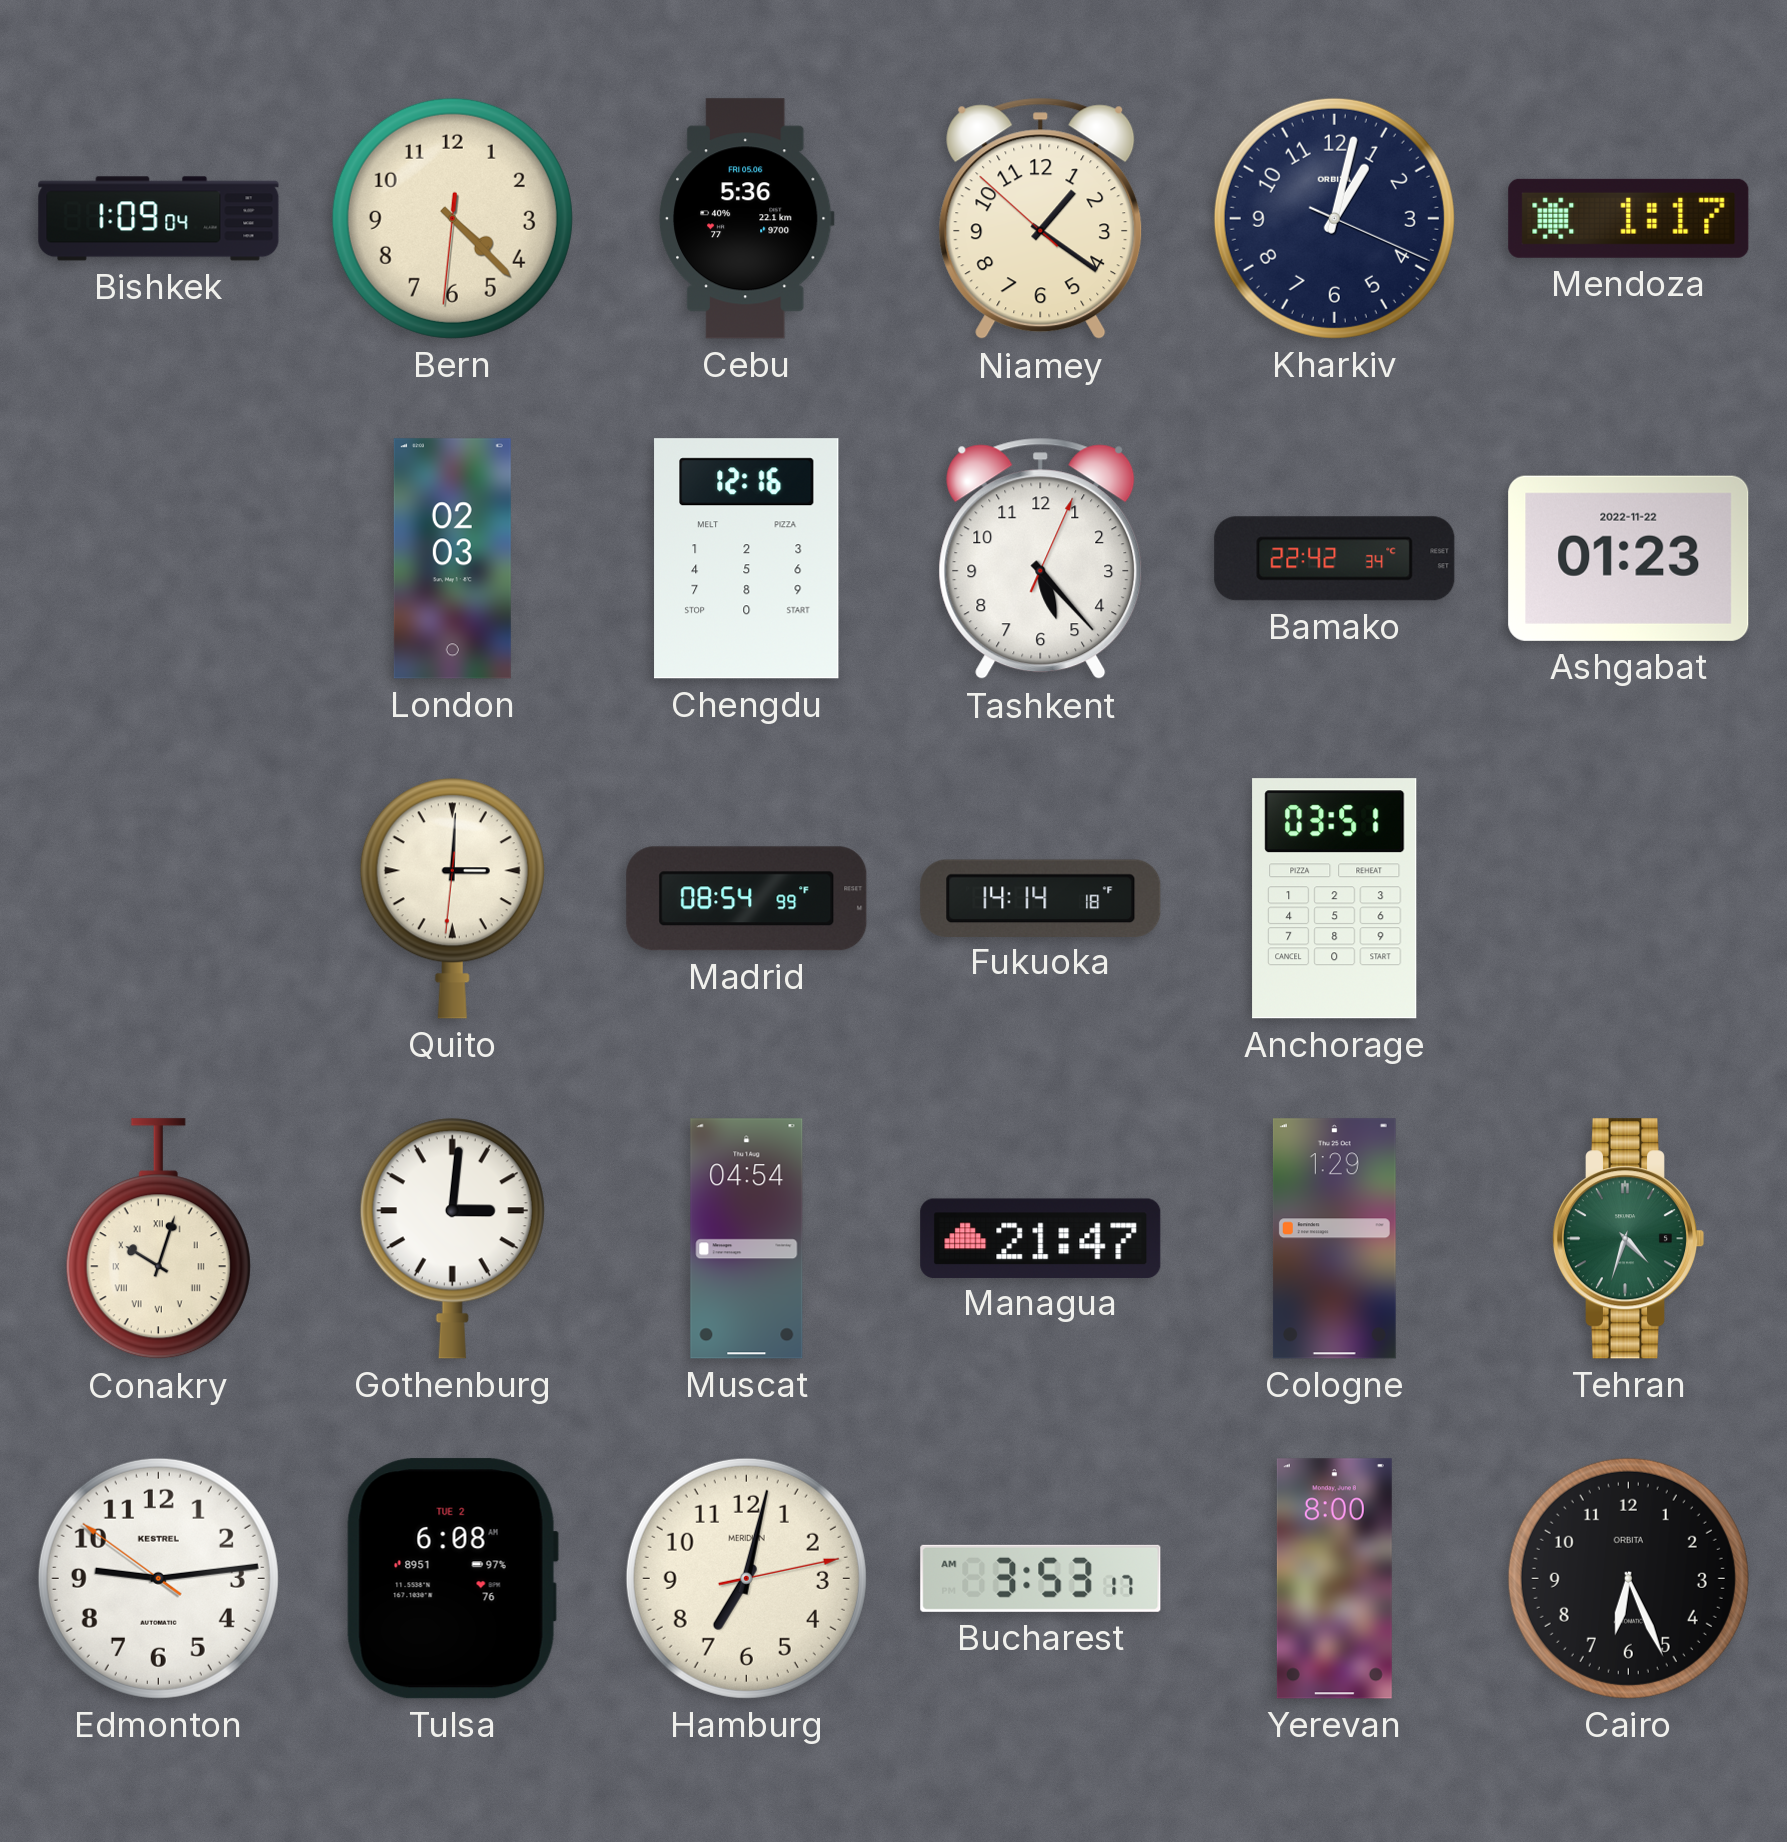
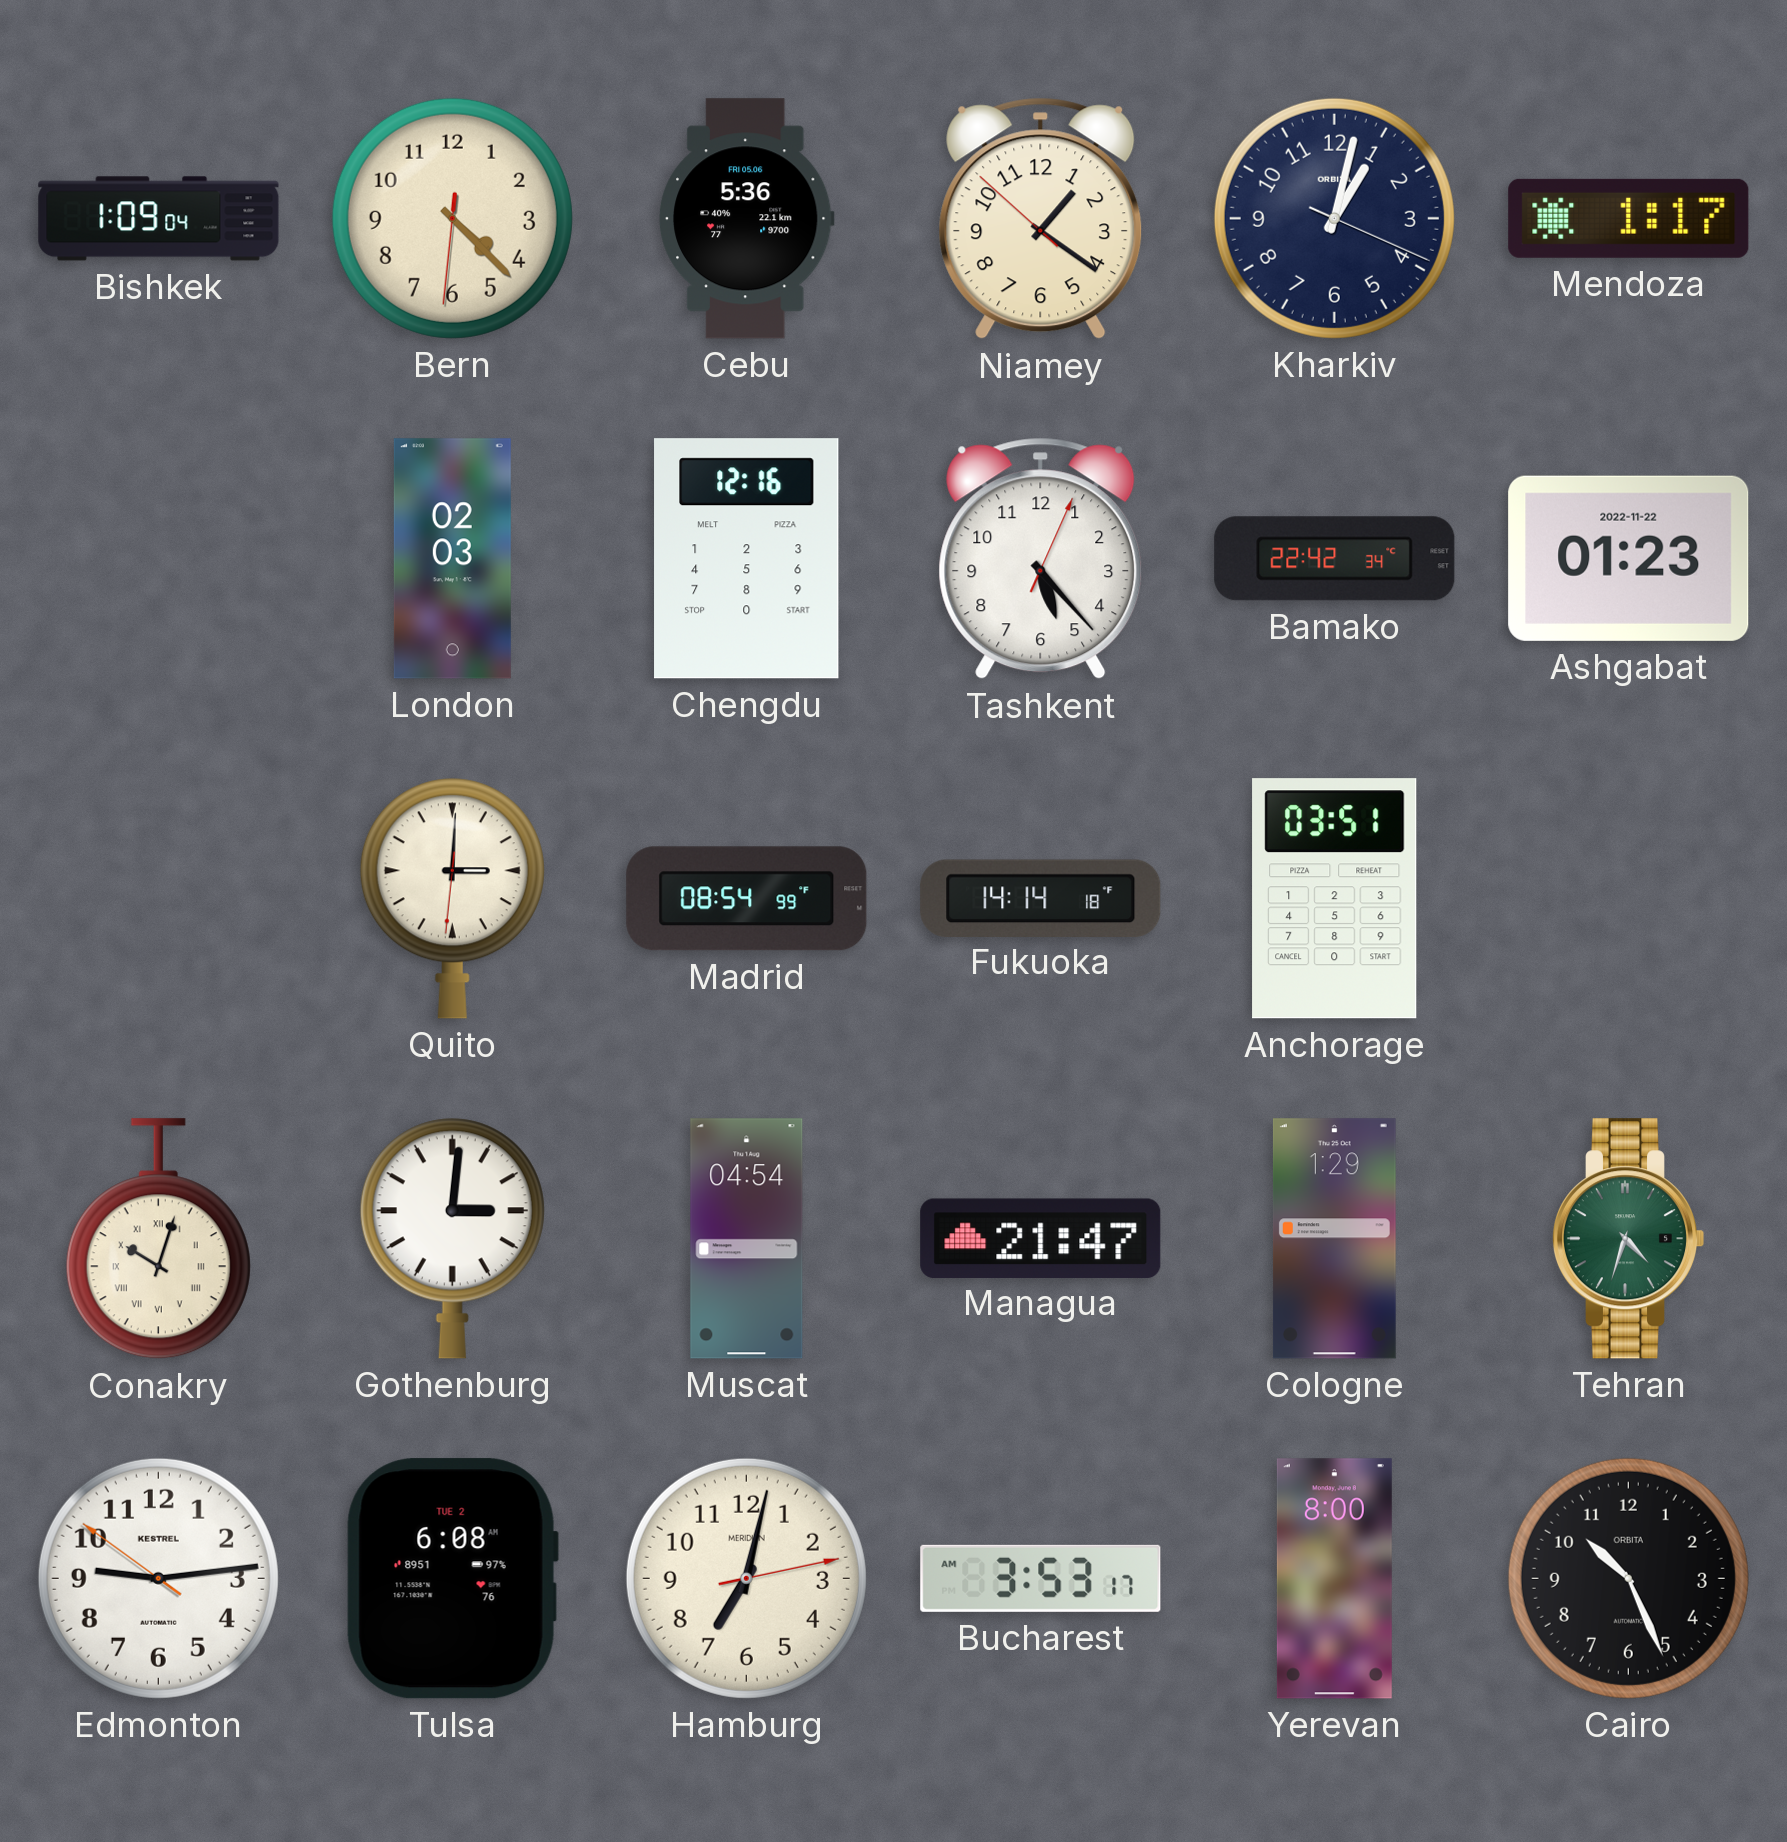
Cairo: 6:26 -> 10:26 (1628, 1578)
